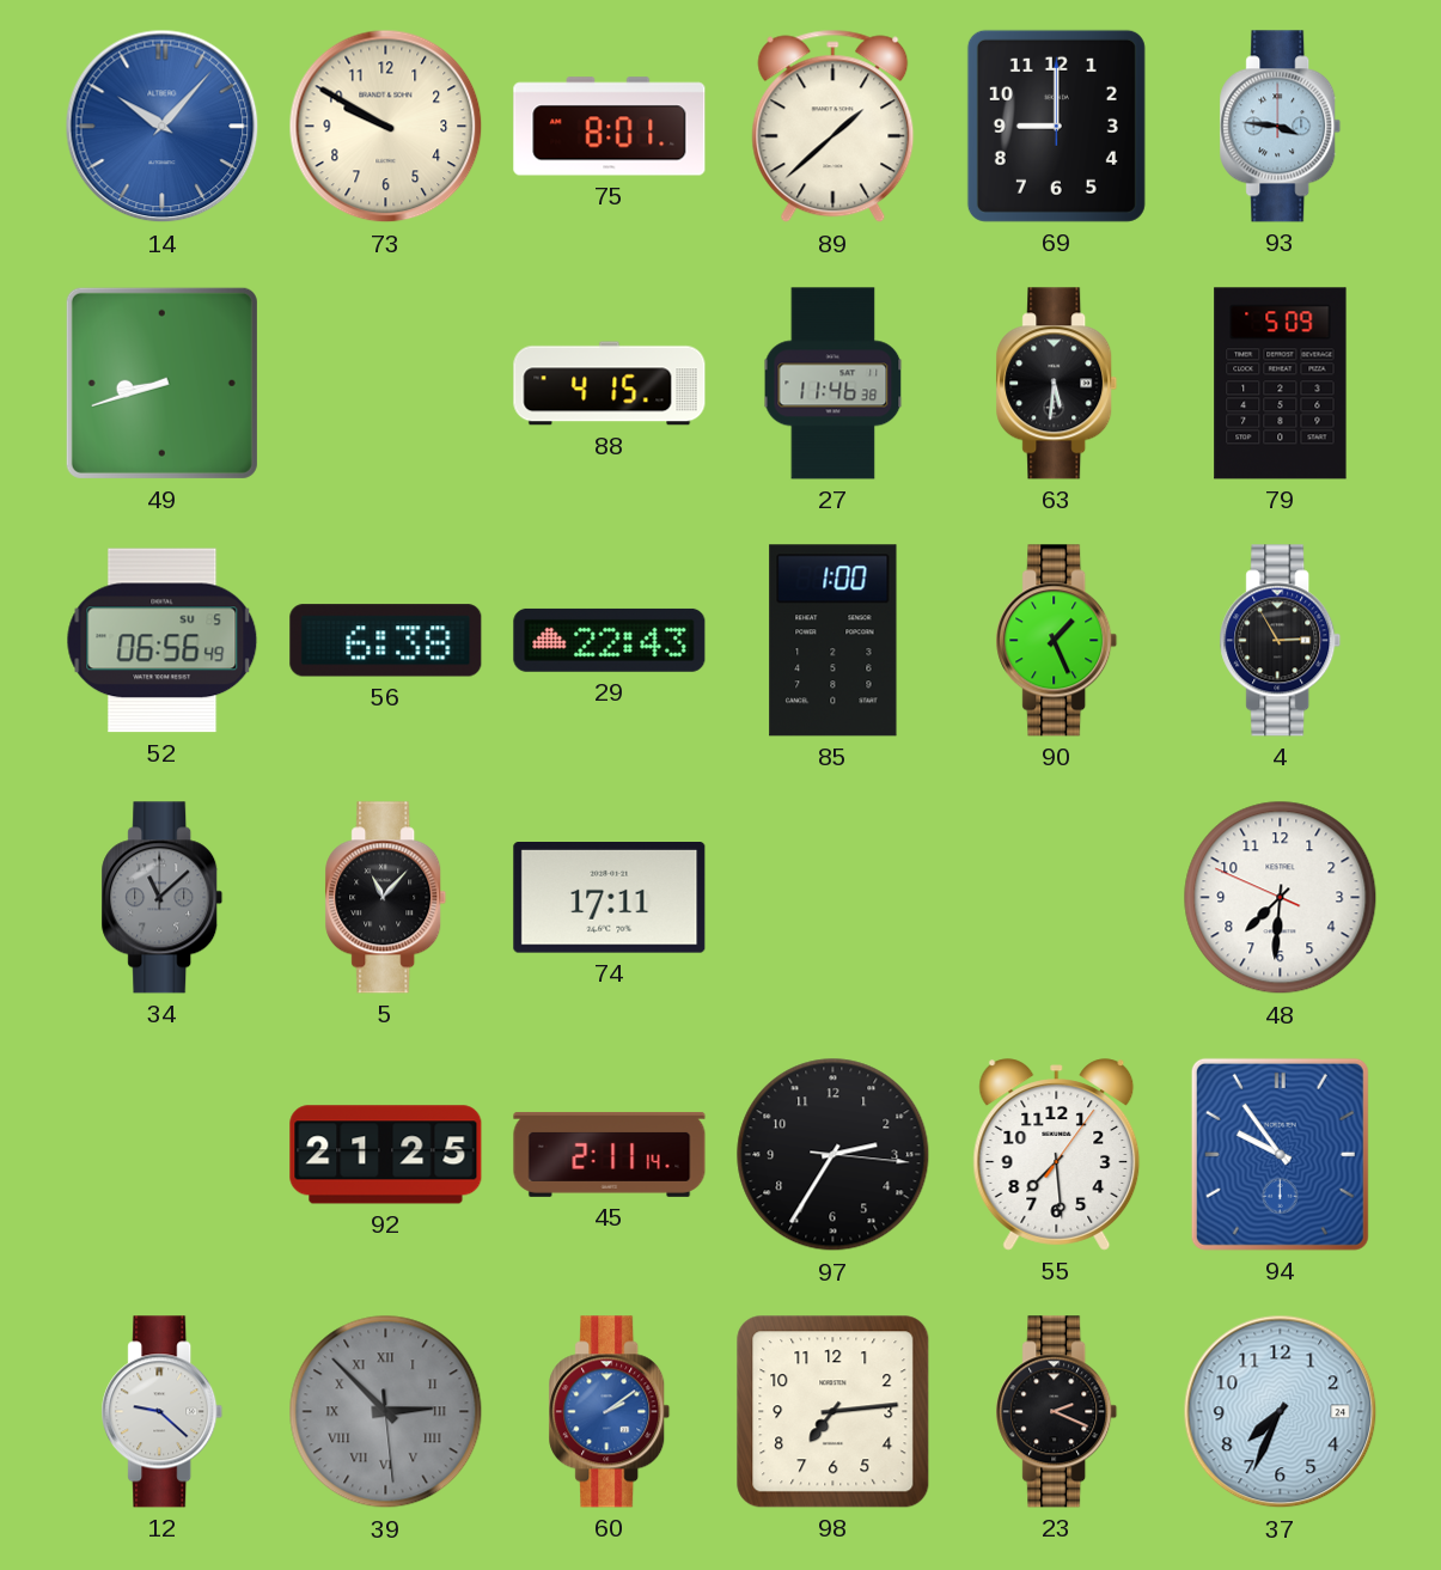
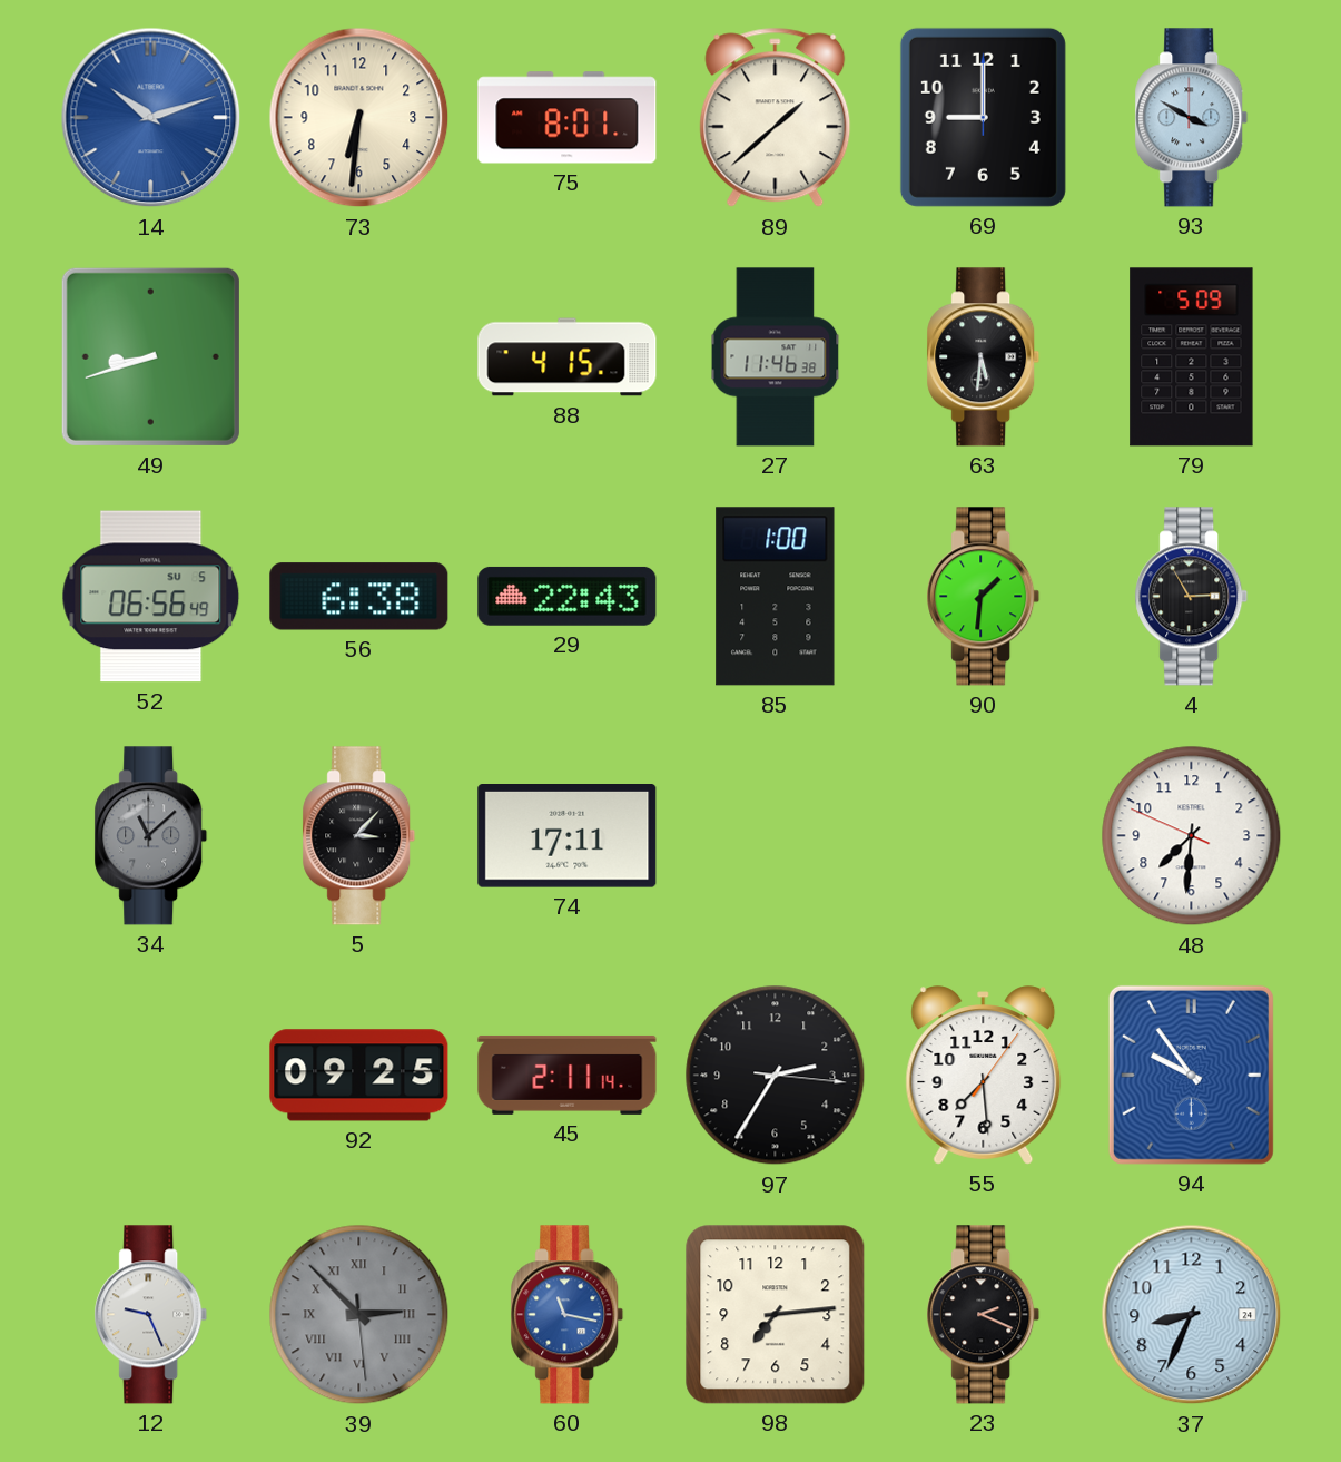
14: 10:07 -> 10:12 (151, 118)
73: 9:50 -> 6:31 (359, 118)
93: 3:46 -> 3:50 (1192, 118)
90: 1:26 -> 1:31 (984, 597)
5: 11:07 -> 3:07 (359, 836)
92: 21:25 -> 09:25 (359, 1076)
12: 9:22 -> 9:26 (151, 1315)
60: 2:09 -> 11:17 (568, 1315)
37: 7:34 -> 8:34 (1192, 1315)
